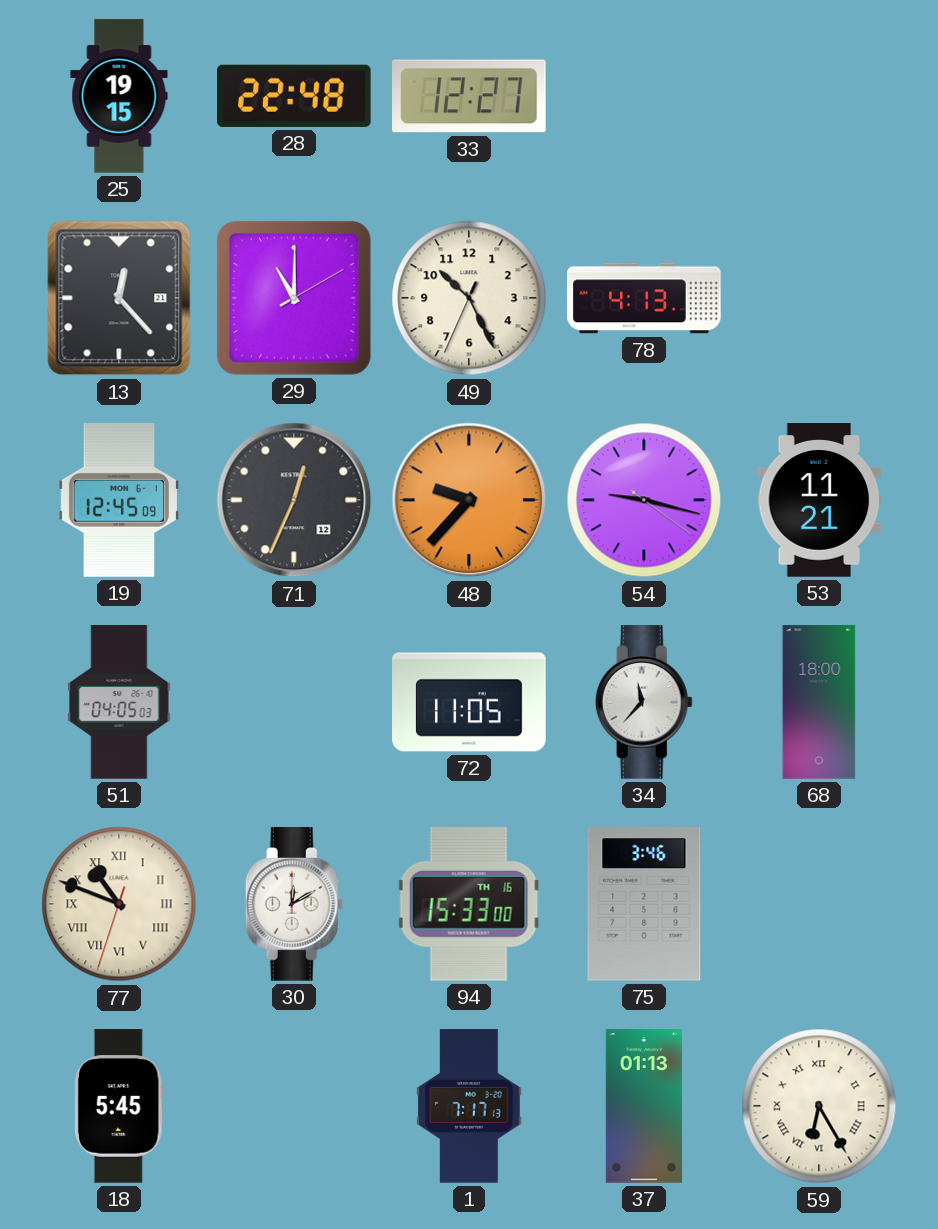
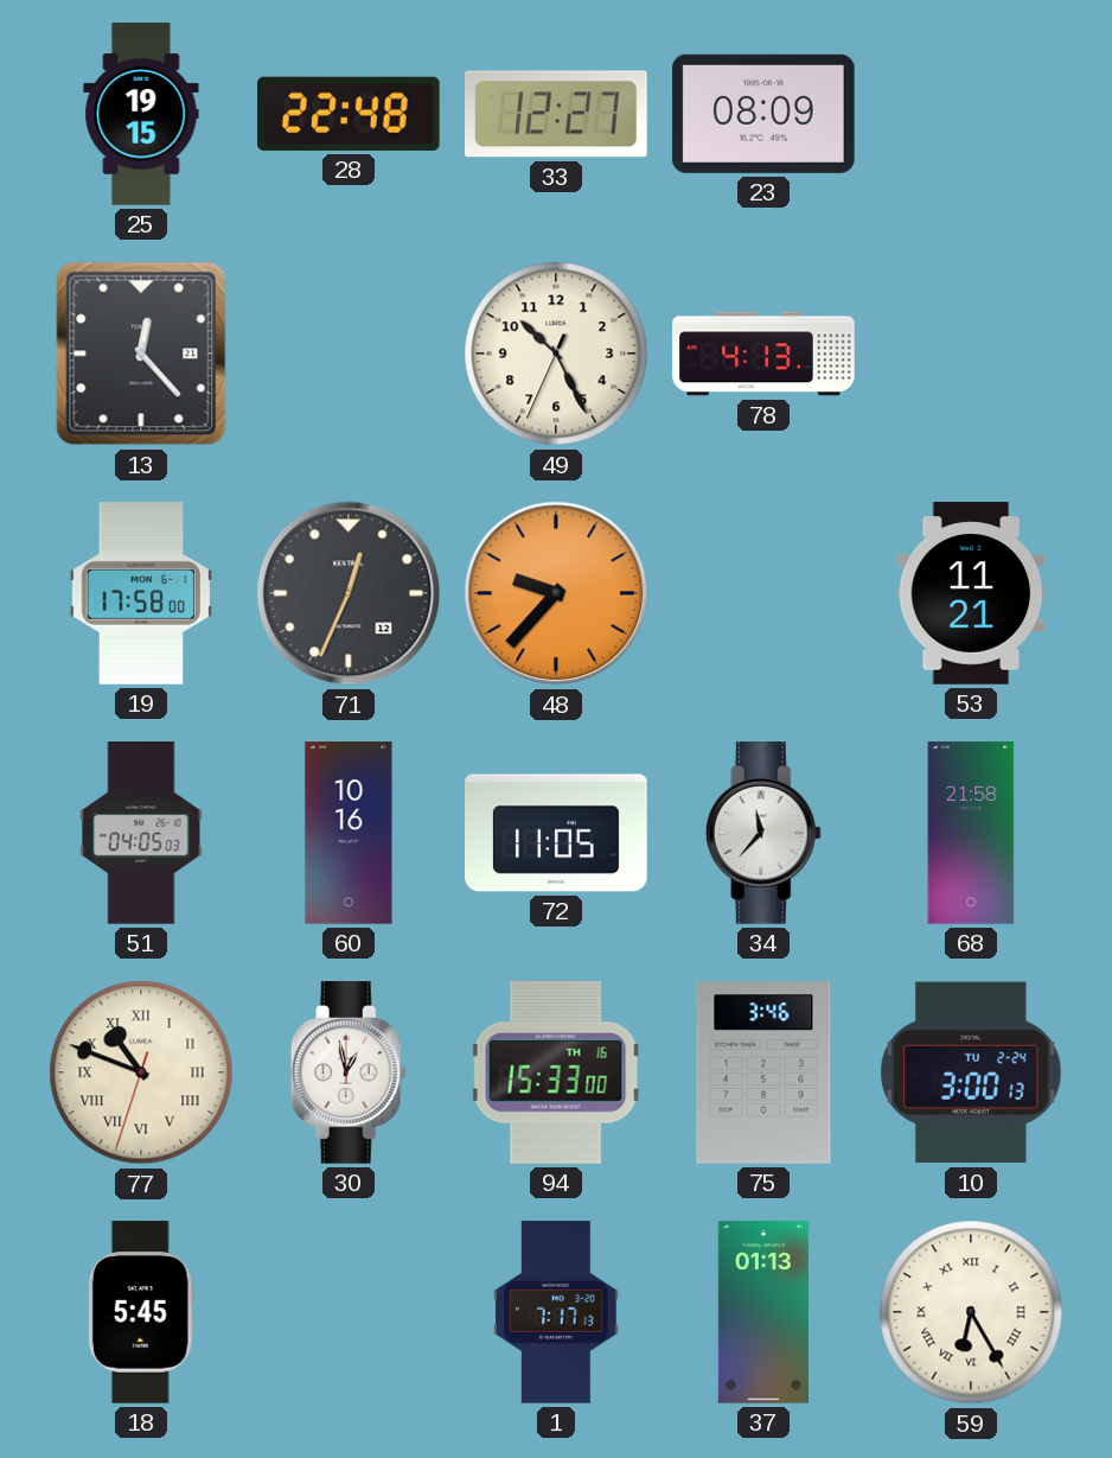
23: none -> 08:09 (765, 114)
29: 11:00 -> none (294, 298)
19: 12:45 -> 17:58 (140, 593)
54: 9:17 -> none (644, 500)
60: none -> 10:16 (349, 833)
68: 18:00 -> 21:58 (971, 833)
30: 12:10 -> 12:58 (349, 1072)
10: none -> 3:00 (971, 1072)
